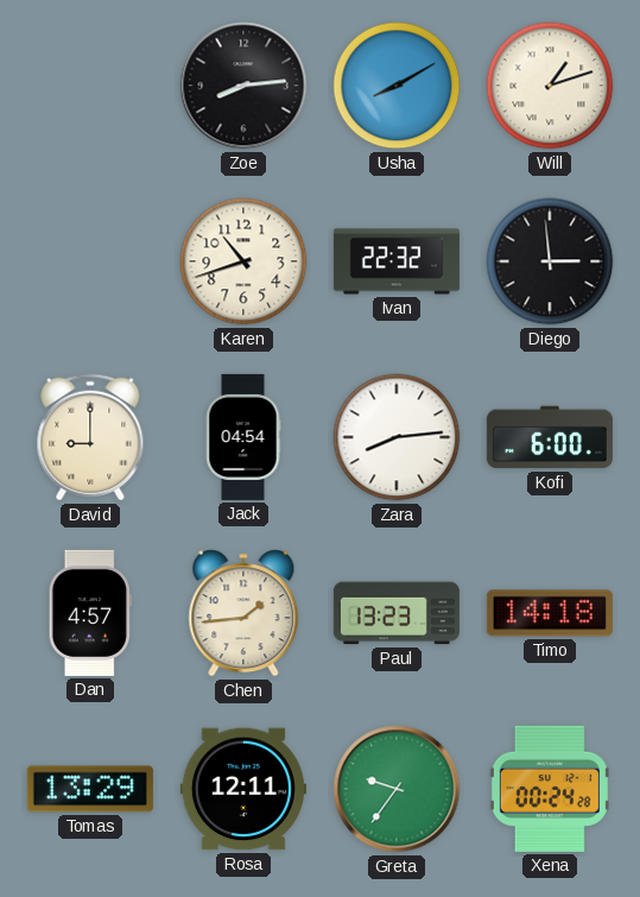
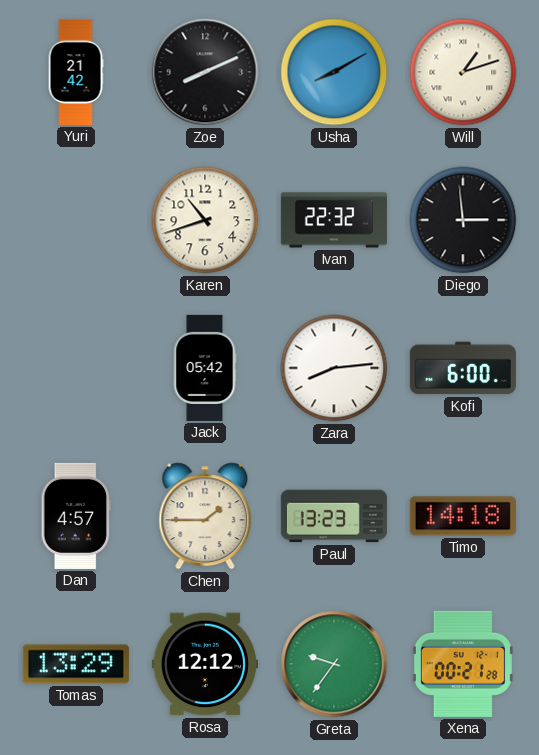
Yuri: none -> 21:42 (76, 72)
Zoe: 8:14 -> 8:11 (205, 72)
David: 9:00 -> none (90, 437)
Jack: 04:54 -> 05:42 (205, 368)
Chen: 1:44 -> 1:45 (205, 516)
Rosa: 12:11 -> 12:12 (205, 664)
Xena: 00:24 -> 00:21 (463, 664)
